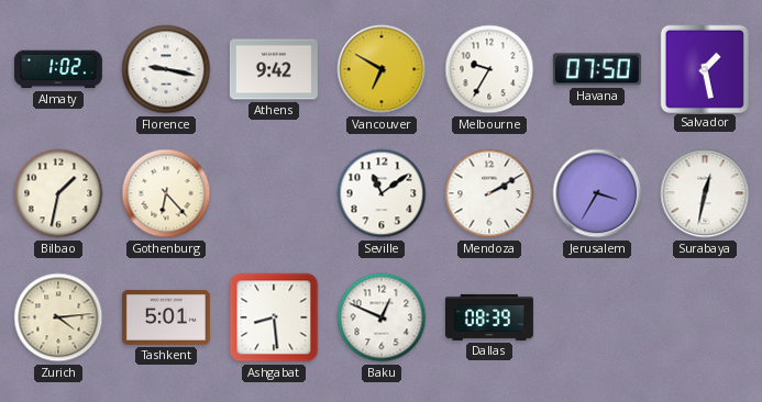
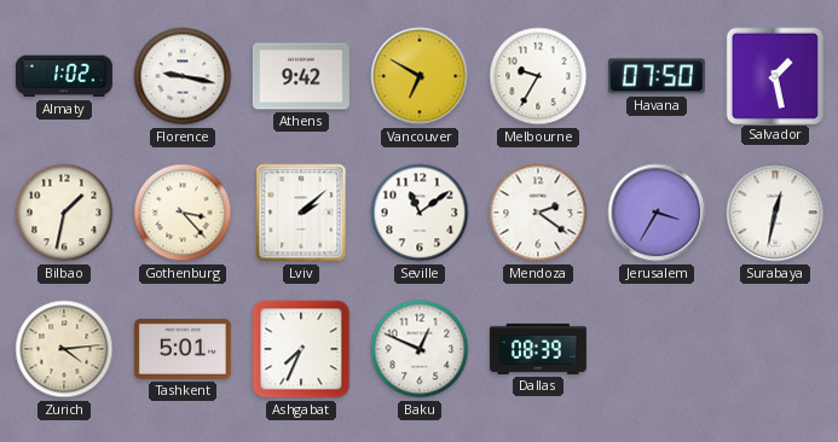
Gothenburg: 6:23 -> 3:23 (183, 213)
Lviv: none -> 2:08 (301, 213)
Mendoza: 2:10 -> 2:21 (538, 213)
Ashgabat: 8:29 -> 7:34 (301, 349)
